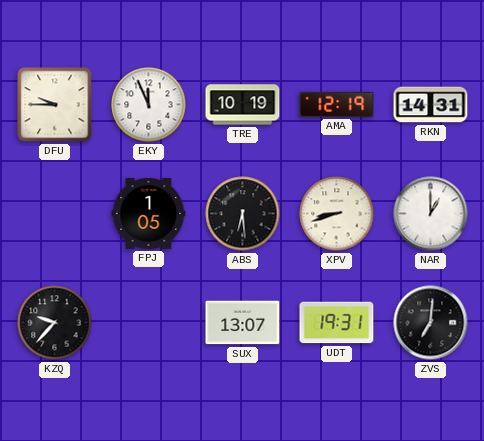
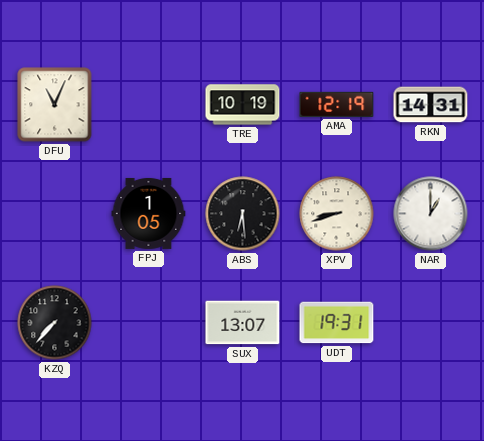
DFU: 9:45 -> 11:04 (55, 105)
EKY: 11:56 -> none (149, 105)
KZQ: 9:37 -> 7:37 (55, 323)
ZVS: 7:01 -> none (431, 323)
